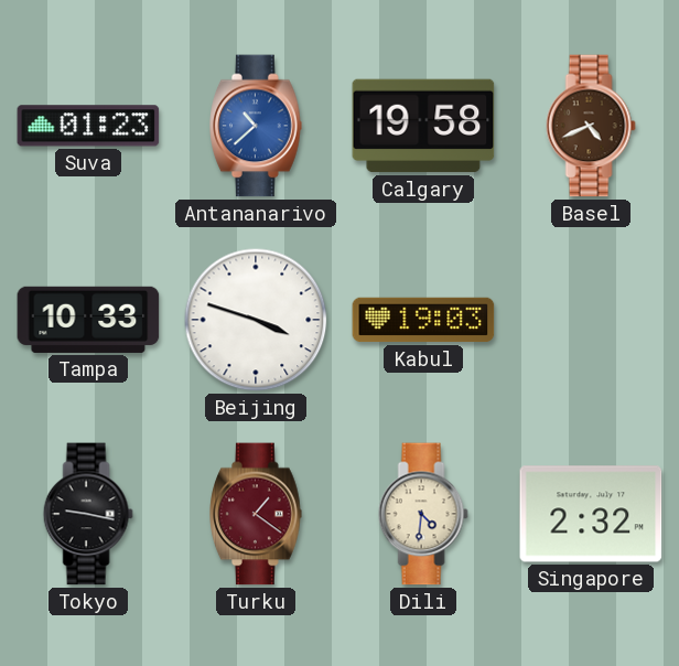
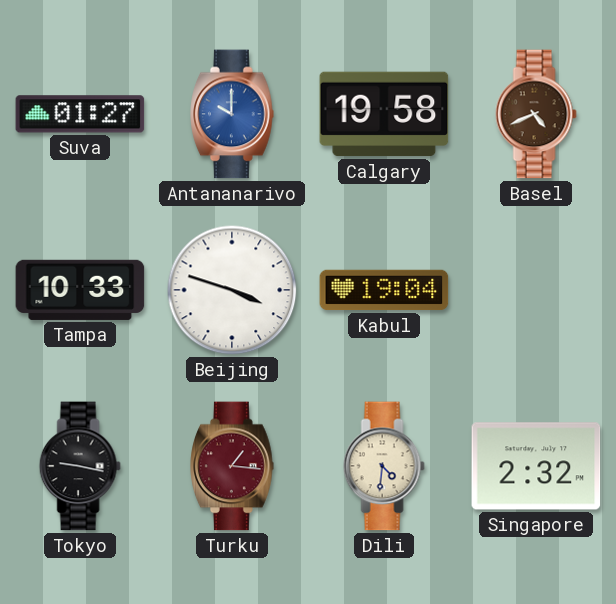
Suva: 01:23 -> 01:27 (80, 114)
Antananarivo: 10:38 -> 10:00 (232, 114)
Kabul: 19:03 -> 19:04 (384, 290)
Turku: 1:21 -> 1:16 (232, 466)
